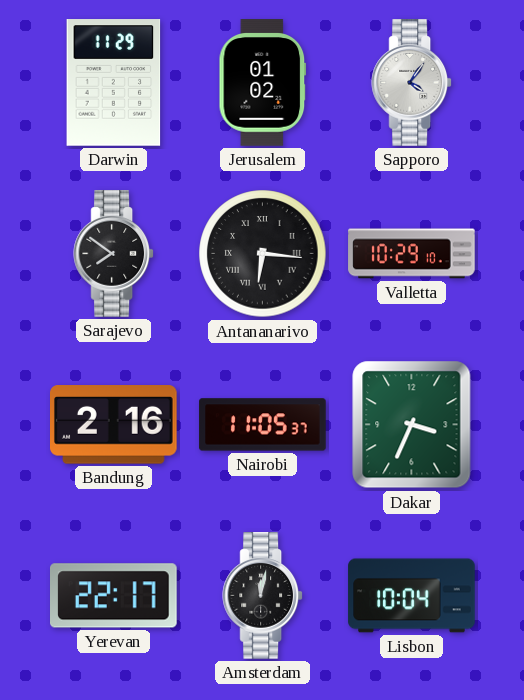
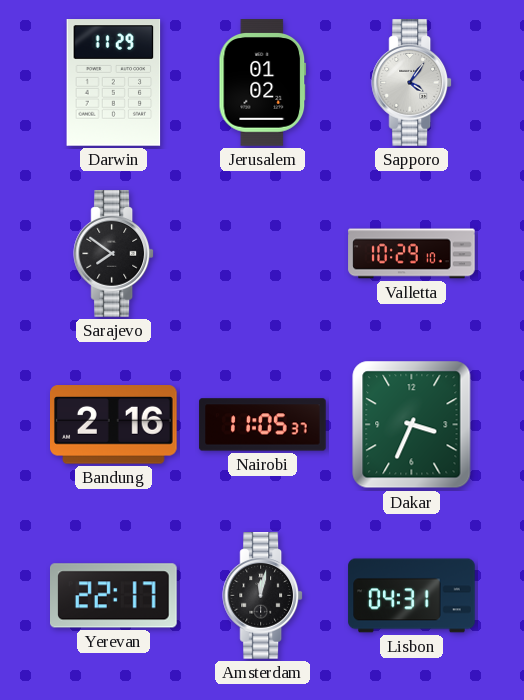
Antananarivo: 6:16 -> none (263, 254)
Lisbon: 10:04 -> 04:31 (412, 596)
